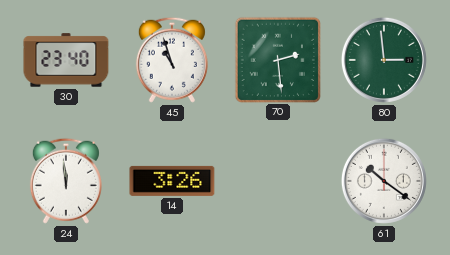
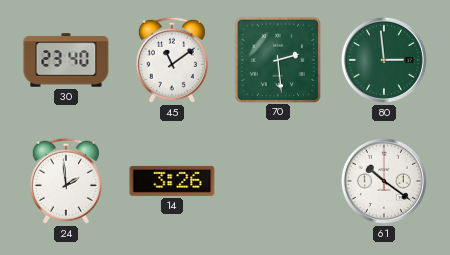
45: 10:57 -> 11:09 (172, 60)
24: 11:59 -> 1:59 (66, 181)
